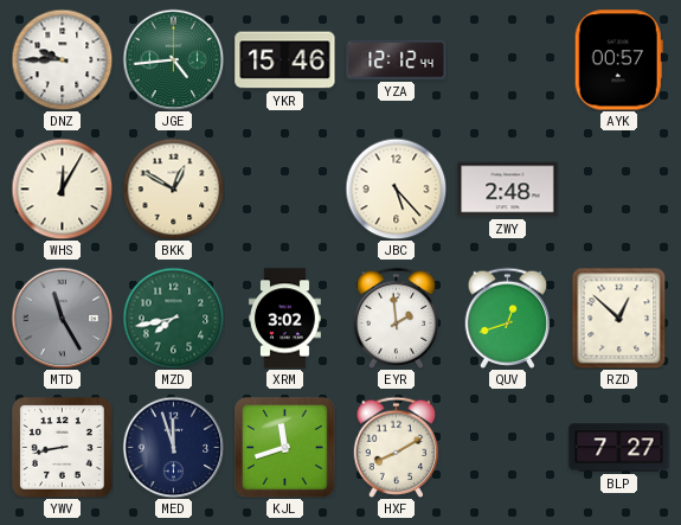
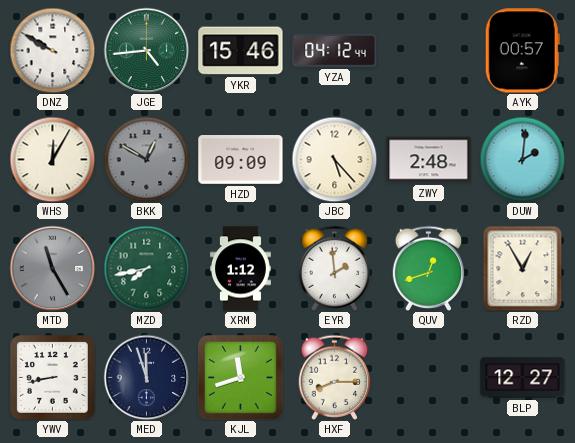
DNZ: 9:45 -> 9:50 (52, 50)
YZA: 12:12 -> 04:12 (335, 50)
BKK dial: cream -> grey (146, 159)
HZD: none -> 09:09 (241, 160)
DUW: none -> 2:01 (522, 159)
XRM: 3:02 -> 1:12 (240, 269)
RZD: 12:52 -> 12:55 (523, 268)
HXF: 8:10 -> 8:15 (335, 377)
BLP: 7:27 -> 12:27 (523, 378)
